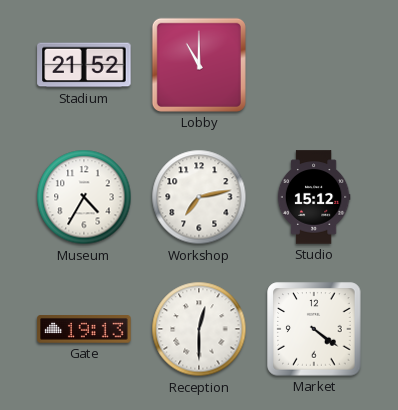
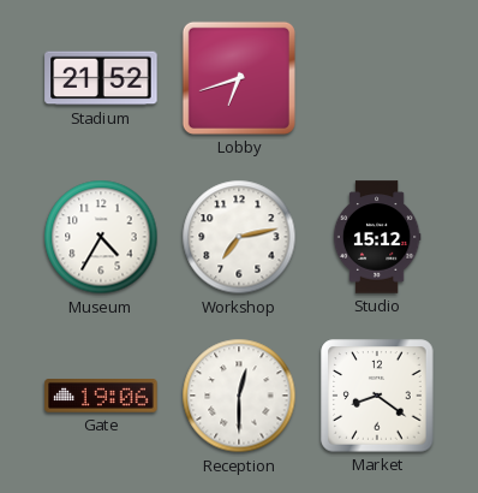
Lobby: 11:00 -> 6:42 (239, 78)
Gate: 19:13 -> 19:06 (101, 397)
Market: 4:21 -> 8:21 (377, 396)
